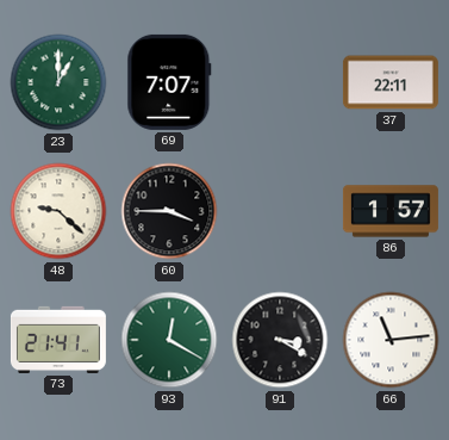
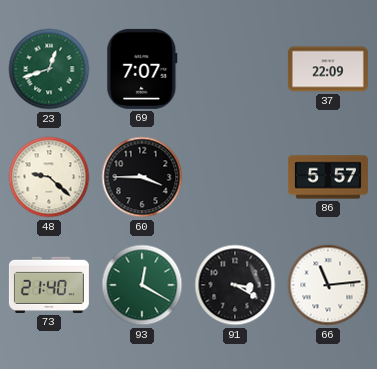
23: 1:00 -> 12:42 (49, 69)
37: 22:11 -> 22:09 (328, 69)
86: 1:57 -> 5:57 (328, 177)
73: 21:41 -> 21:40 (49, 285)
